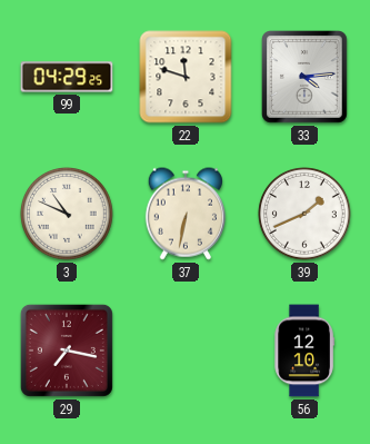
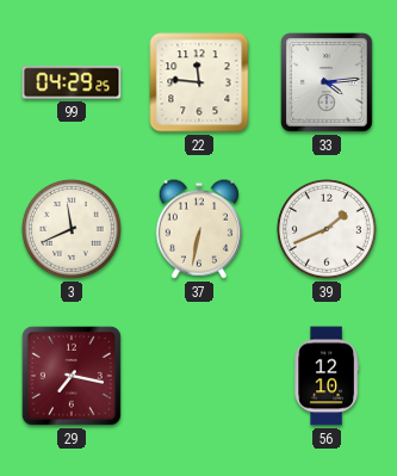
22: 11:48 -> 11:46 (199, 82)
3: 10:49 -> 11:41 (73, 230)
